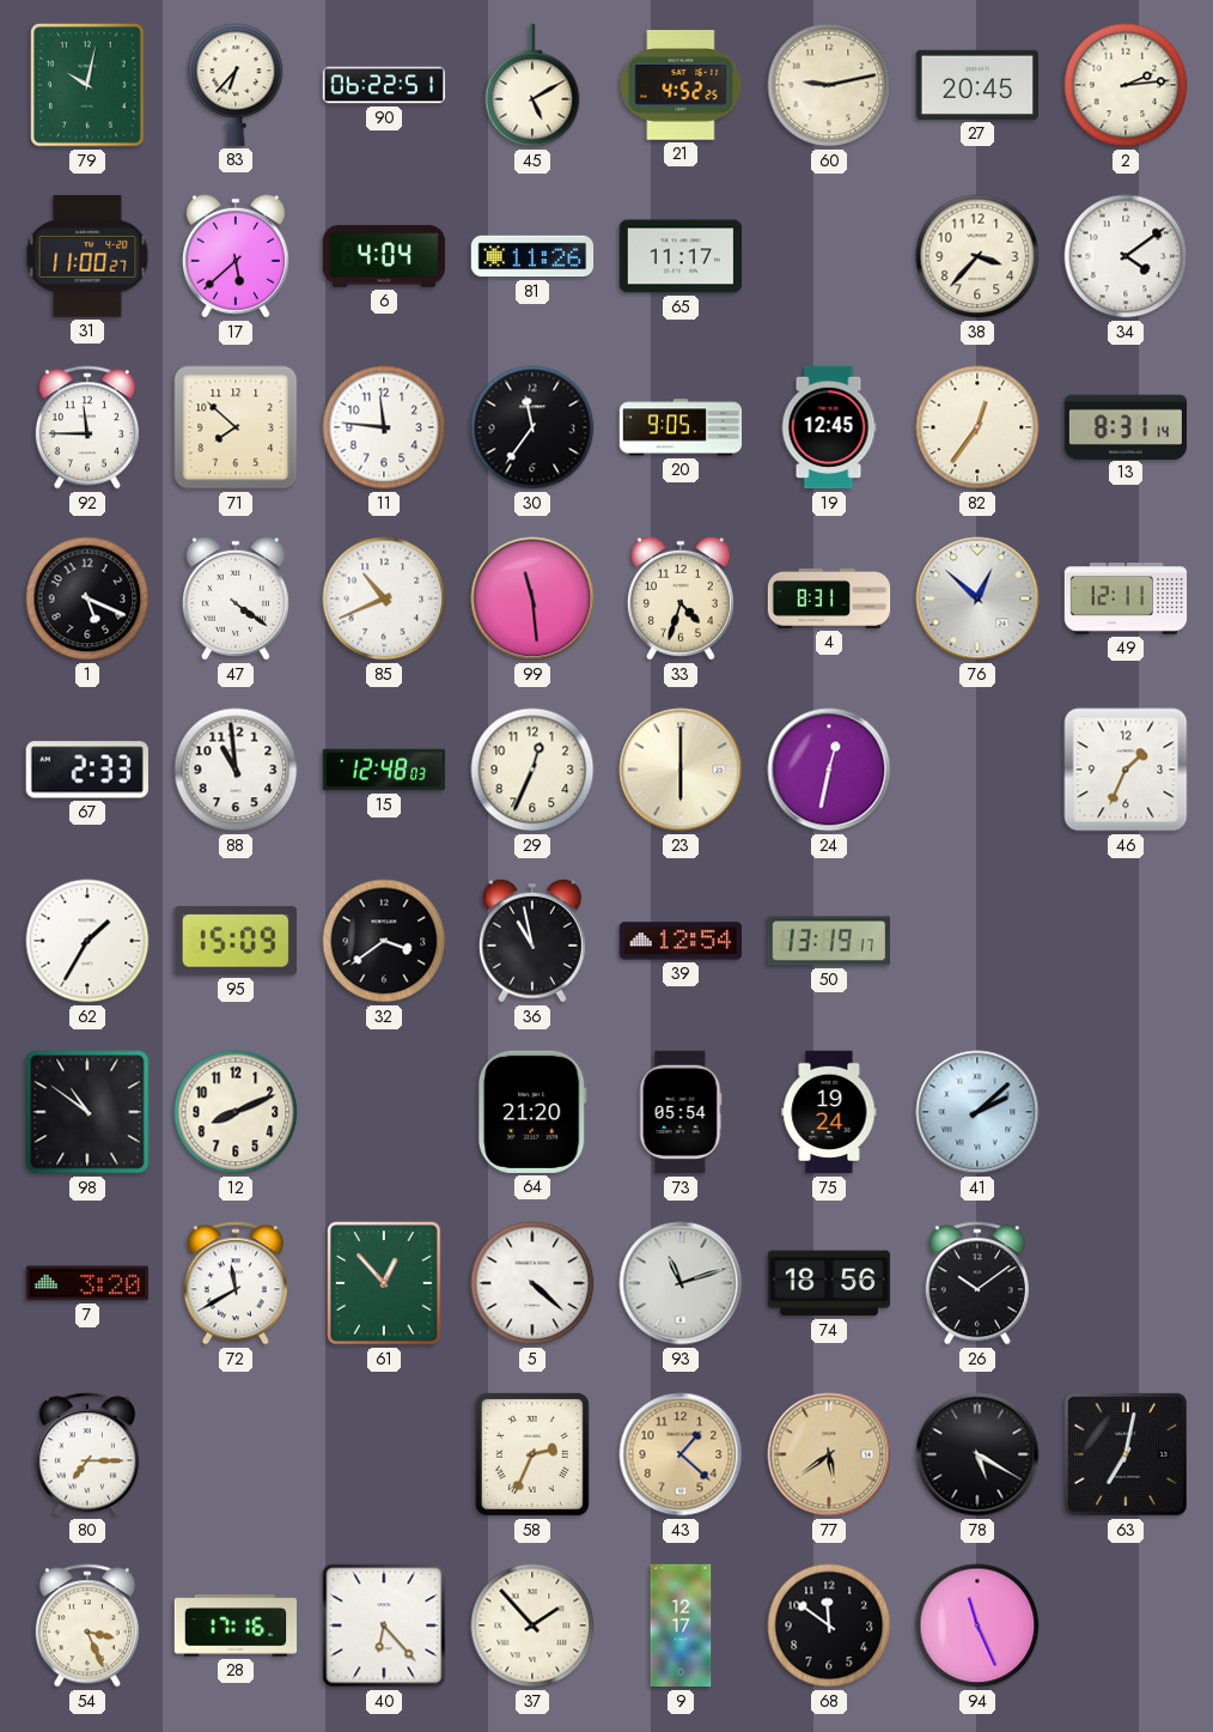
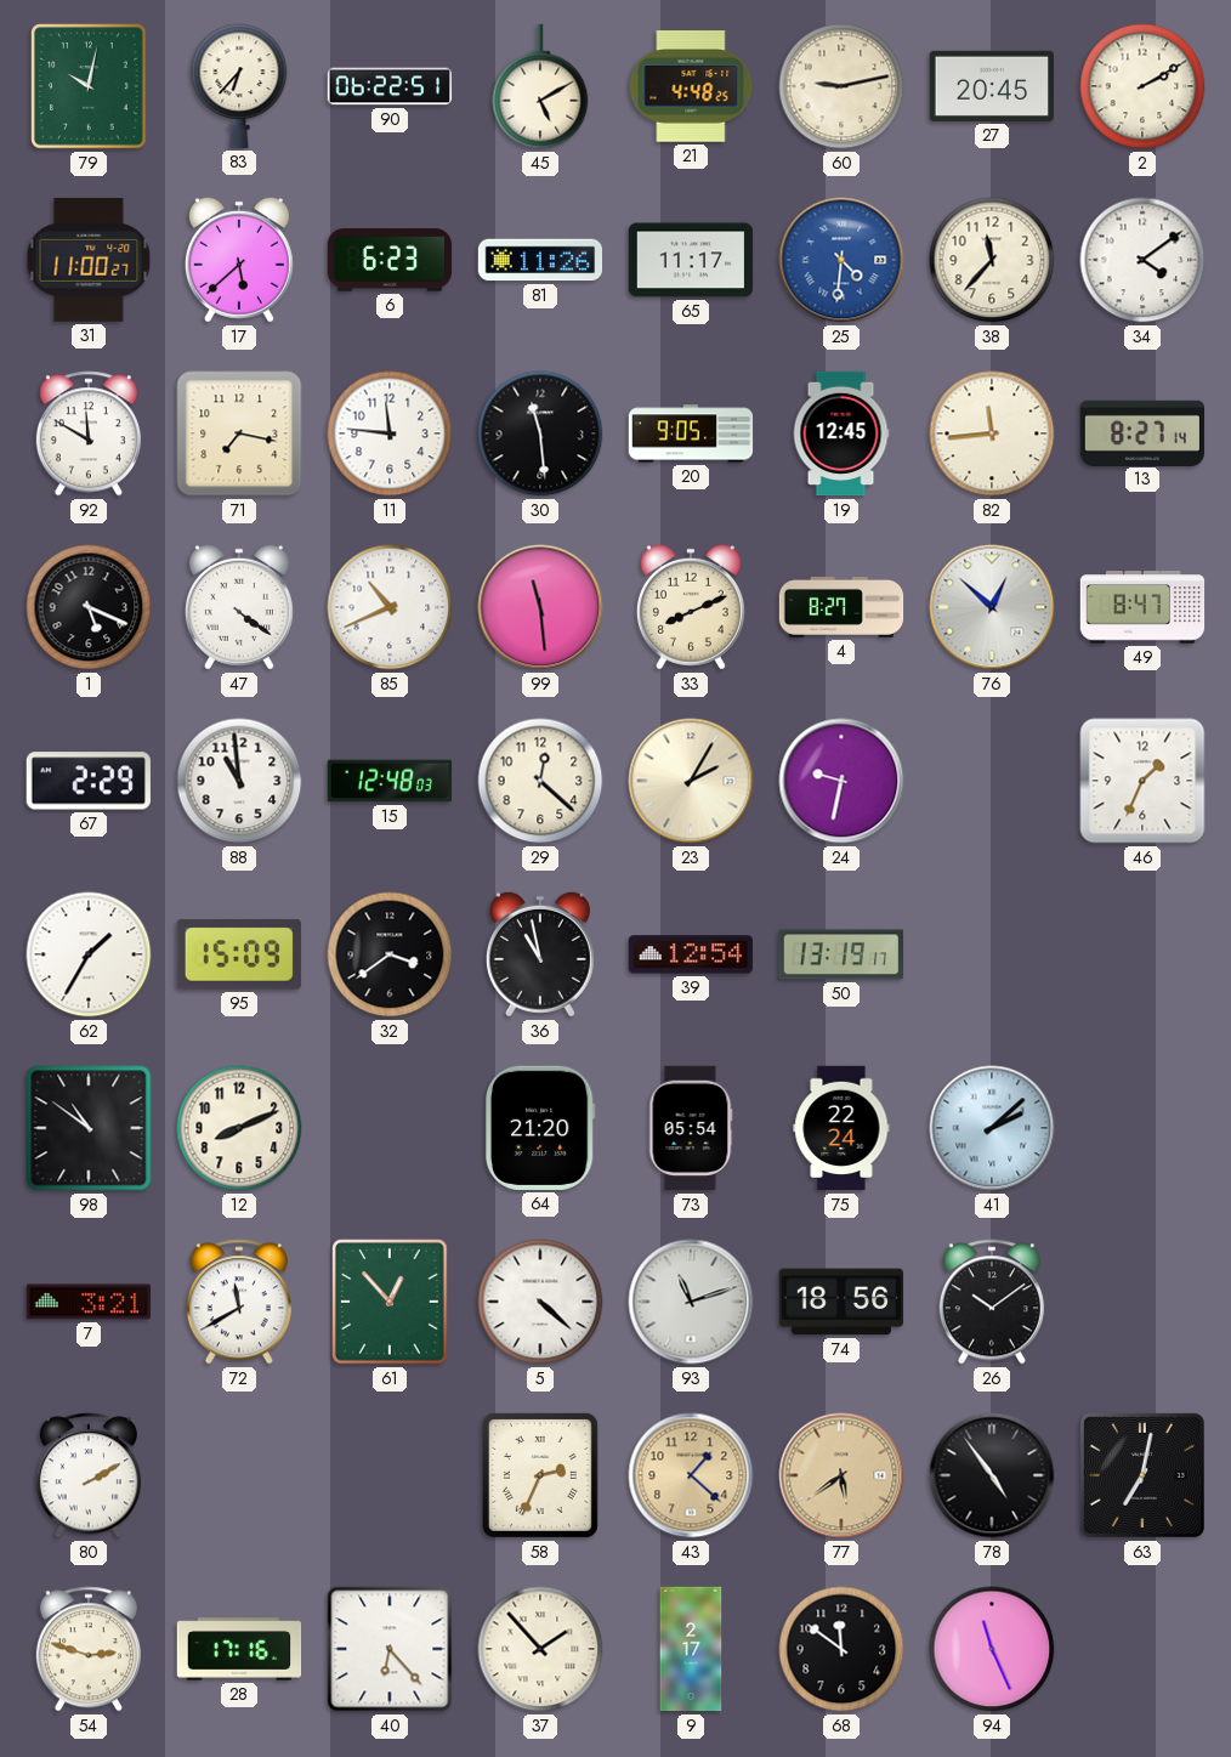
21: 4:52 -> 4:48 (691, 87)
2: 2:14 -> 2:10 (1142, 86)
6: 4:04 -> 6:23 (390, 260)
25: none -> 4:31 (841, 260)
38: 3:37 -> 11:37 (992, 260)
92: 11:45 -> 11:50 (89, 433)
71: 7:52 -> 7:17 (239, 433)
30: 11:36 -> 11:29 (540, 433)
82: 12:36 -> 11:44 (992, 433)
13: 8:31 -> 8:27 (1141, 432)
33: 4:33 -> 8:11 (691, 607)
4: 8:31 -> 8:27 (841, 607)
49: 12:11 -> 8:47 (1142, 607)
67: 2:33 -> 2:29 (89, 781)
29: 12:34 -> 12:22 (540, 781)
23: 6:00 -> 2:05 (691, 781)
24: 12:32 -> 9:32 (841, 781)
75: 19:24 -> 22:24 (841, 1128)
7: 3:20 -> 3:21 (89, 1302)
80: 7:15 -> 2:10 (89, 1475)
78: 5:20 -> 4:54 (992, 1475)
54: 3:26 -> 2:48 (89, 1649)
9: 12:17 -> 2:17 (691, 1649)
